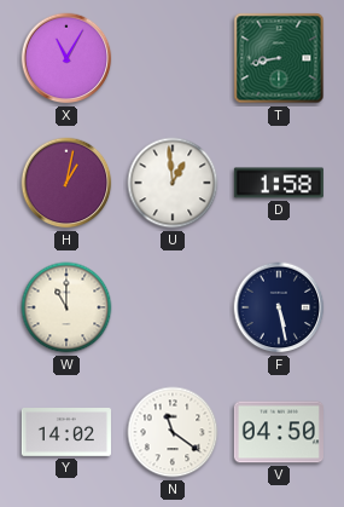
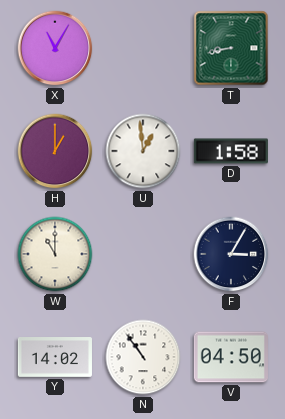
H: 1:02 -> 1:00 (55, 151)
F: 5:28 -> 3:05 (231, 254)
N: 11:21 -> 10:54 (143, 357)
